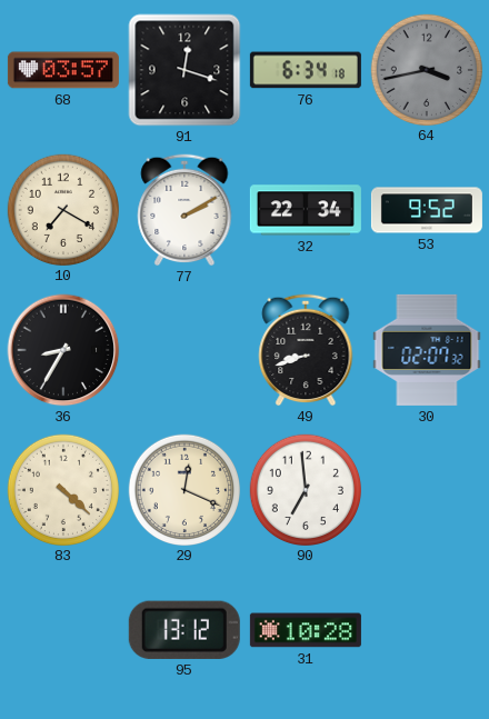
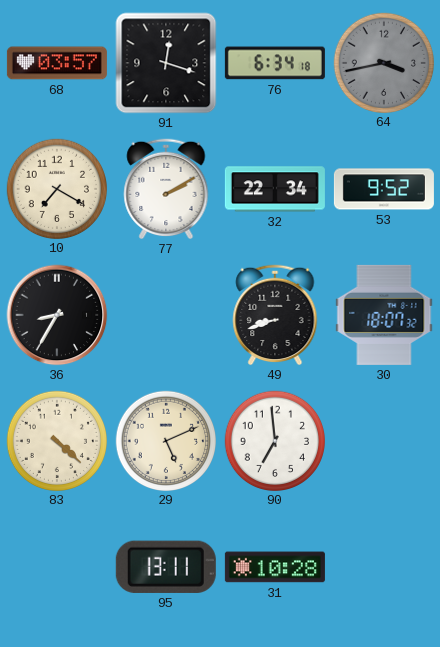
30: 02:07 -> 18:07 (384, 315)
29: 12:19 -> 5:11 (165, 440)
95: 13:12 -> 13:11 (166, 567)
